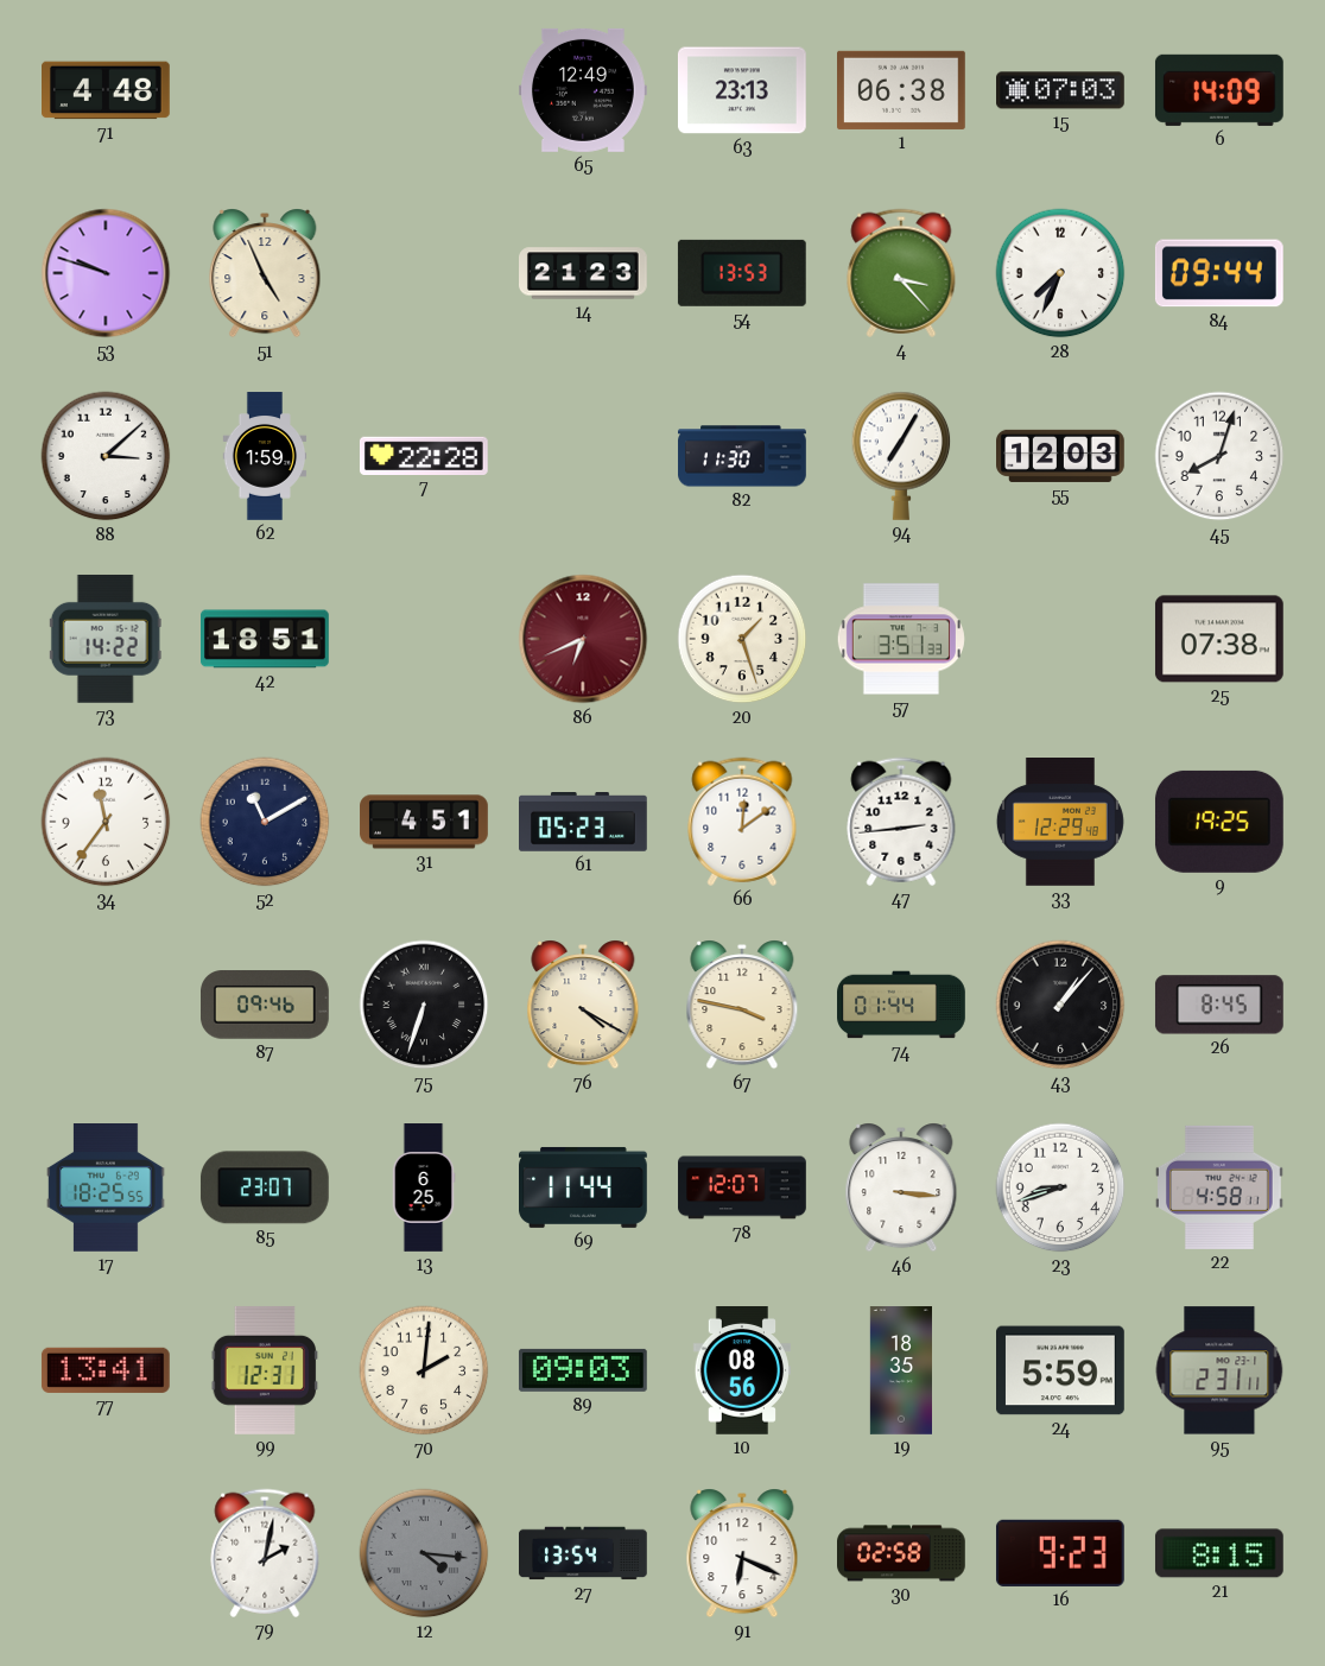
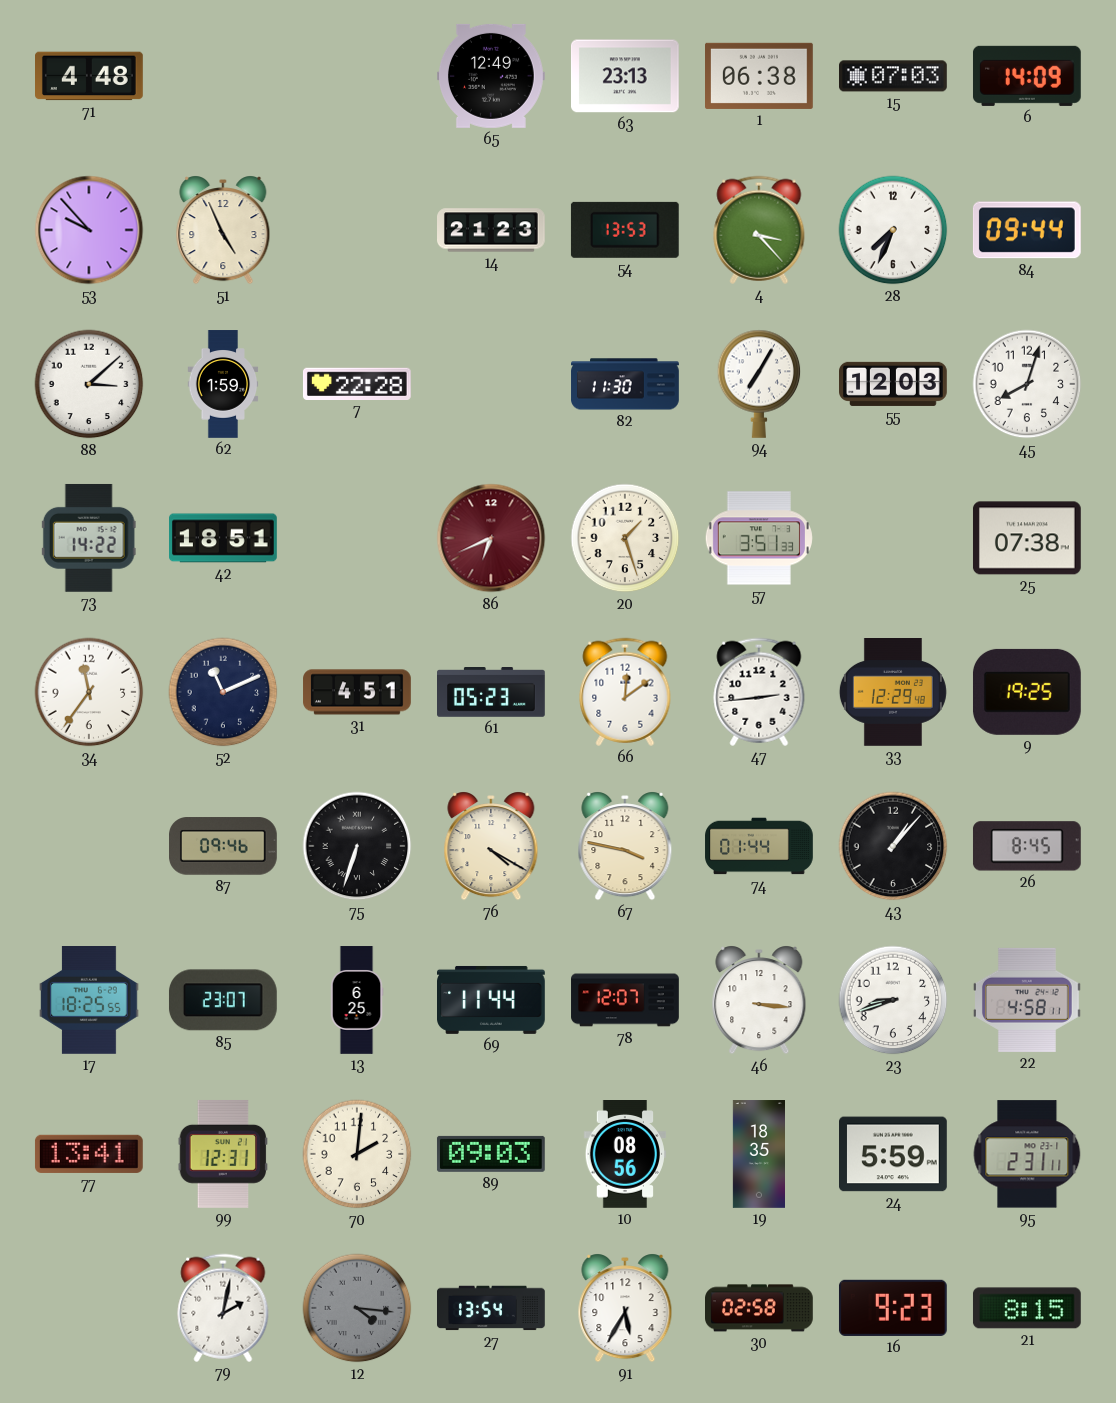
53: 9:48 -> 9:53 (89, 230)
52: 11:10 -> 11:11 (223, 692)
91: 6:19 -> 5:35 (625, 1308)
